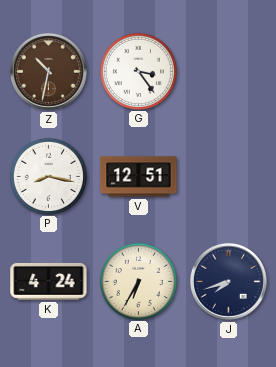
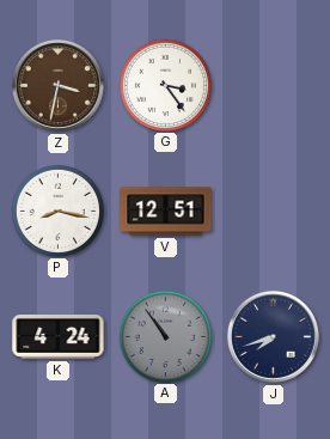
Z: 10:32 -> 3:32 (57, 85)
A: 6:35 -> 10:54 (165, 336)
A dial: cream -> grey (165, 336)
